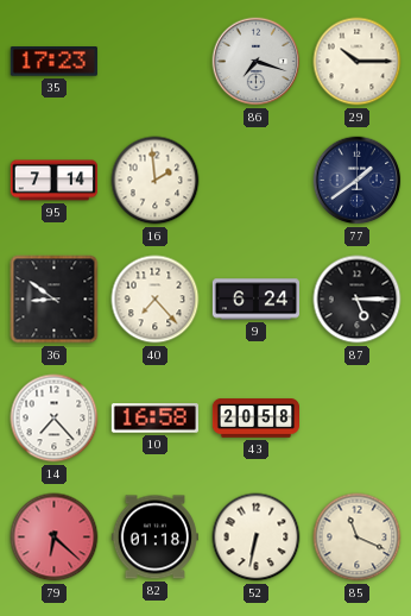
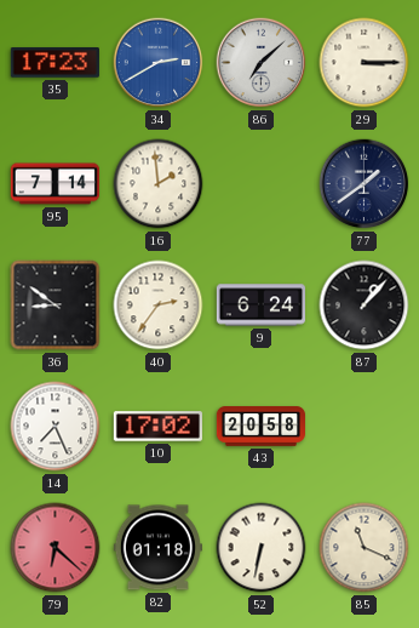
34: none -> 2:40 (159, 63)
86: 7:18 -> 7:08 (262, 63)
29: 10:15 -> 3:15 (365, 63)
40: 7:23 -> 2:36 (159, 306)
87: 5:15 -> 1:07 (365, 306)
14: 7:23 -> 7:26 (56, 427)
10: 16:58 -> 17:02 (157, 427)
